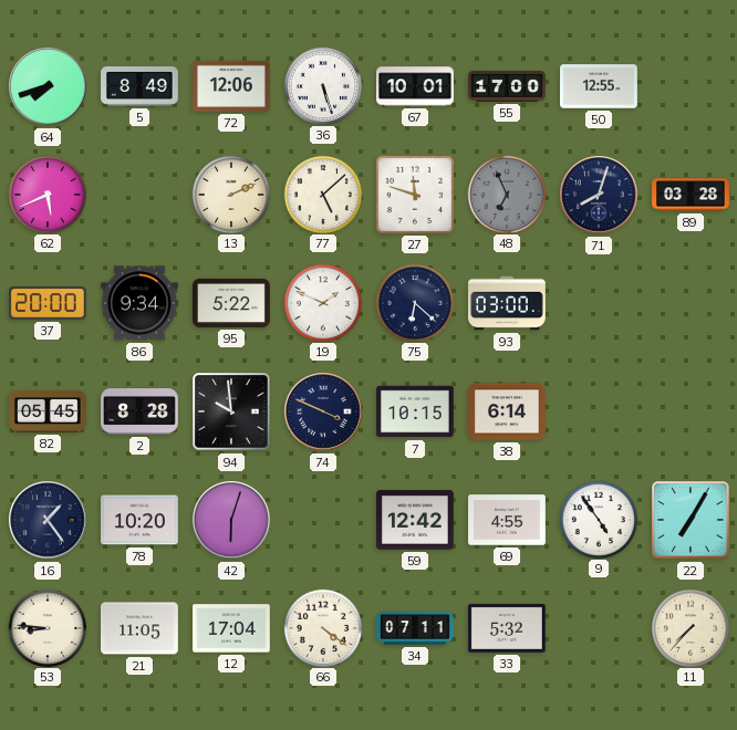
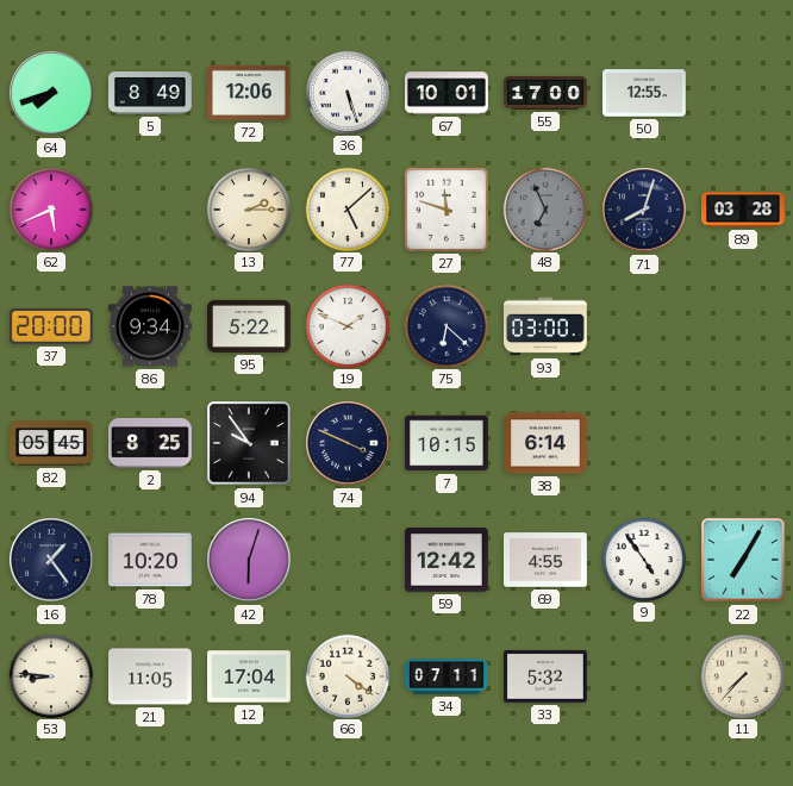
13: 2:11 -> 2:15 (248, 208)
2: 8:28 -> 8:25 (150, 443)
94: 9:59 -> 9:54 (249, 443)
